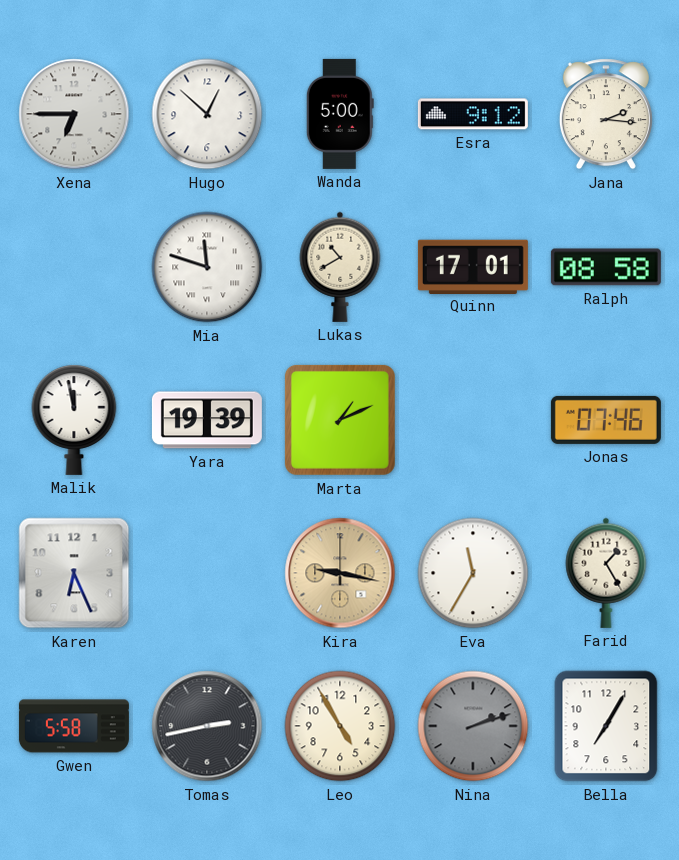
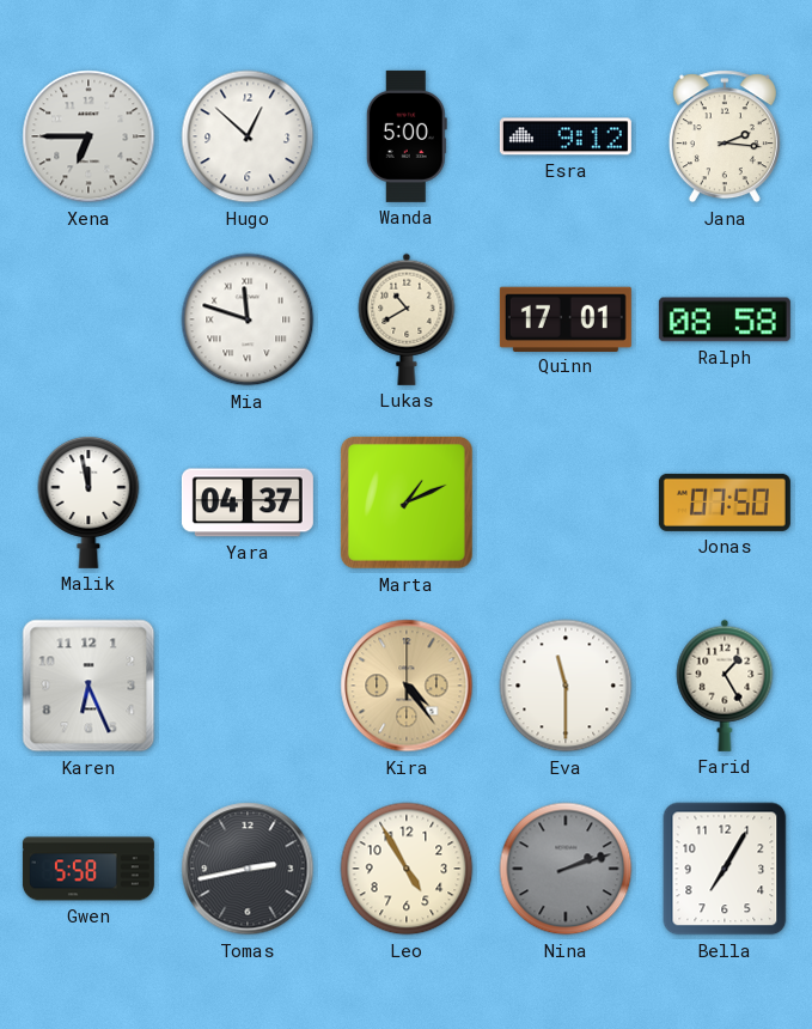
Yara: 19:39 -> 04:37 (248, 503)
Jonas: 07:46 -> 07:50 (725, 503)
Kira: 9:17 -> 4:24 (407, 686)
Eva: 11:35 -> 11:30 (566, 686)
